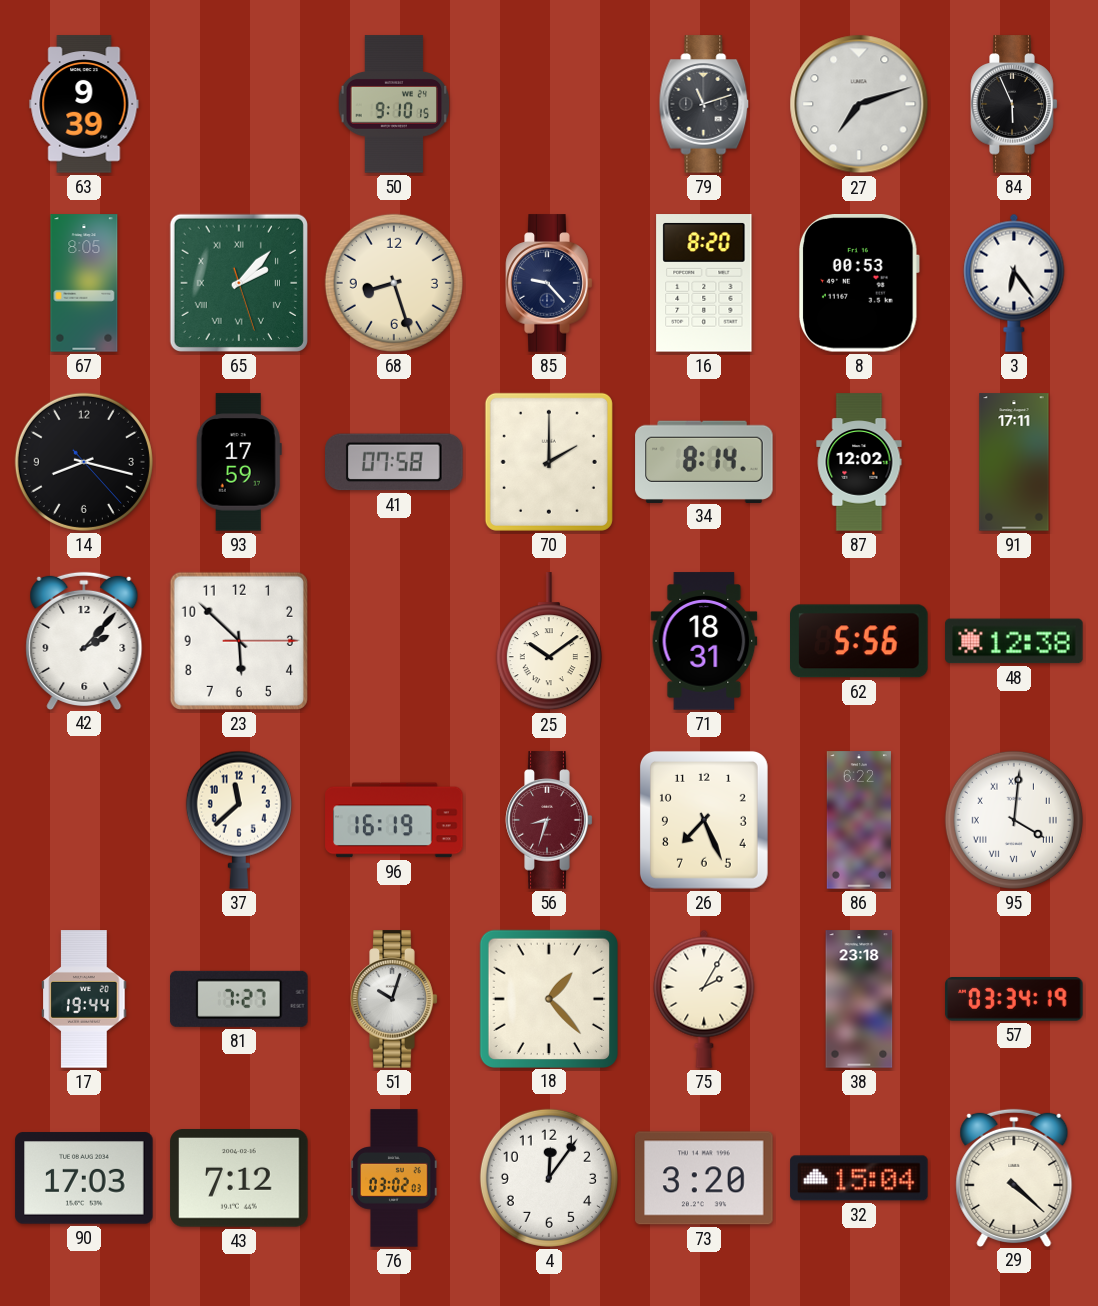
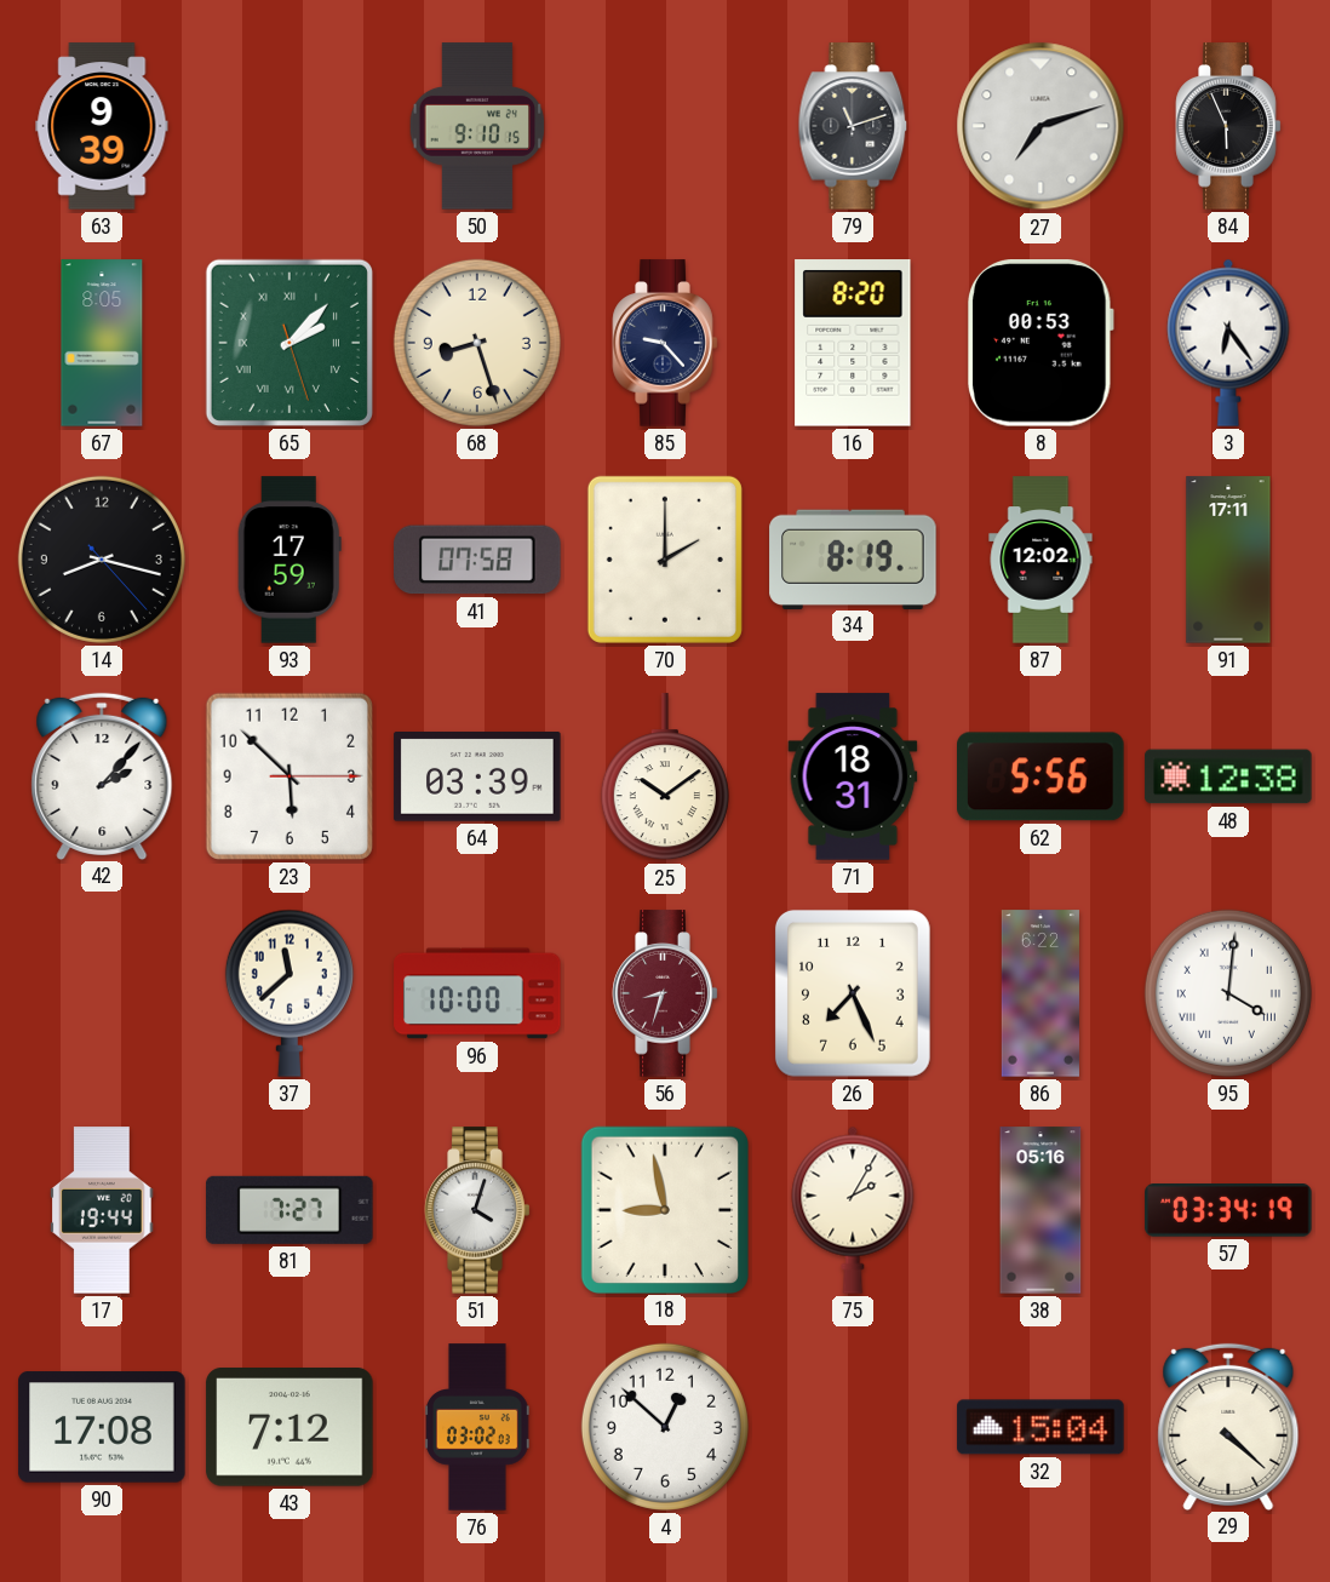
34: 8:14 -> 8:19 (853, 558)
64: none -> 03:39 (477, 778)
96: 16:19 -> 10:00 (477, 993)
51: 10:03 -> 4:03 (477, 1210)
18: 1:23 -> 8:58 (664, 1209)
38: 23:18 -> 05:16 (1041, 1210)
90: 17:03 -> 17:08 (102, 1427)
4: 12:06 -> 12:52 (665, 1427)
73: 3:20 -> none (704, 1178)
